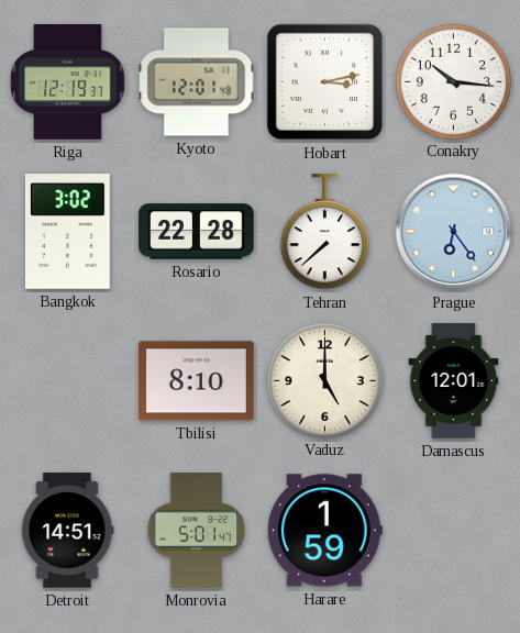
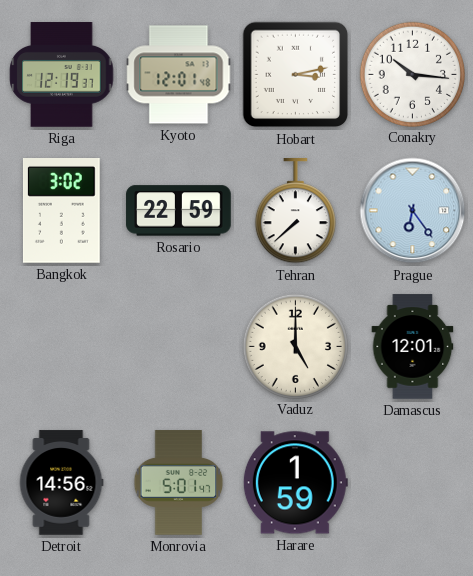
Rosario: 22:28 -> 22:59 (179, 211)
Tbilisi: 8:10 -> none (197, 381)
Detroit: 14:51 -> 14:56 (61, 483)
